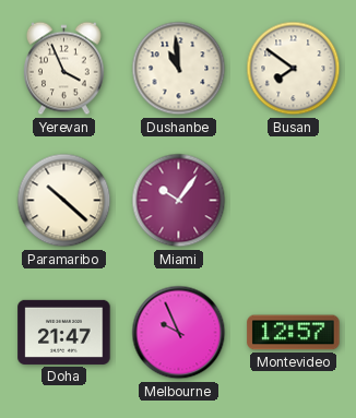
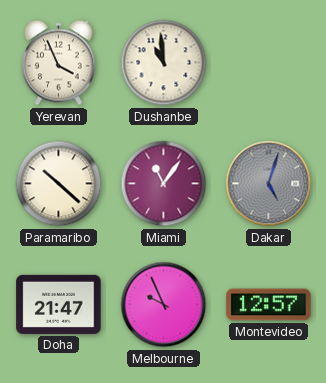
Busan: 7:51 -> none (294, 69)
Miami: 10:06 -> 11:06 (164, 184)
Dakar: none -> 5:03 (269, 184)
